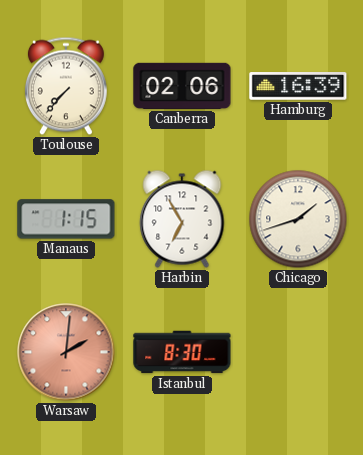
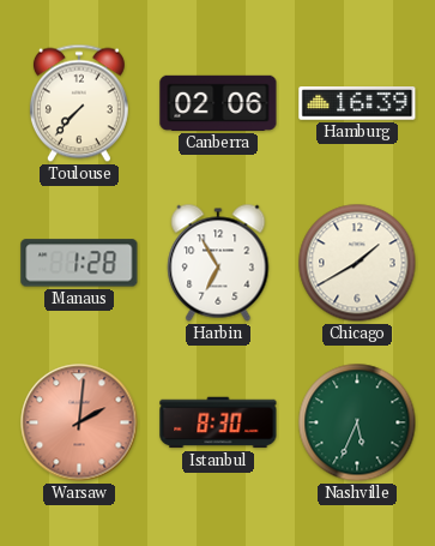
Manaus: 1:15 -> 1:28 (79, 263)
Chicago: 1:42 -> 1:40 (357, 263)
Nashville: none -> 5:34 (357, 422)
